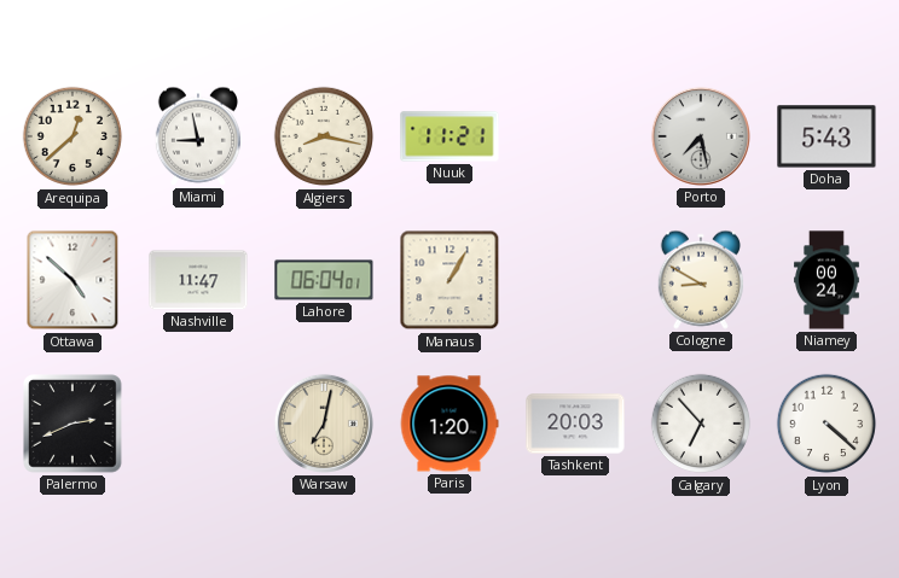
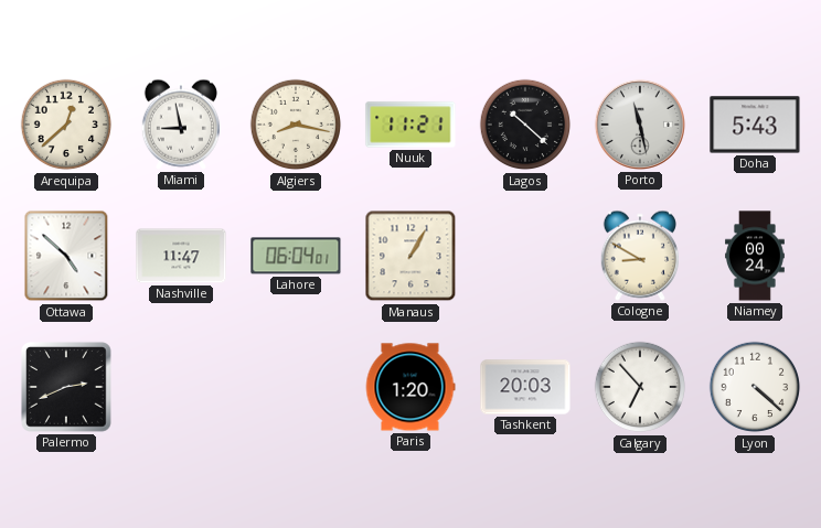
Lagos: none -> 10:22 (525, 125)
Porto: 7:28 -> 11:28 (640, 125)
Warsaw: 7:02 -> none (324, 424)
